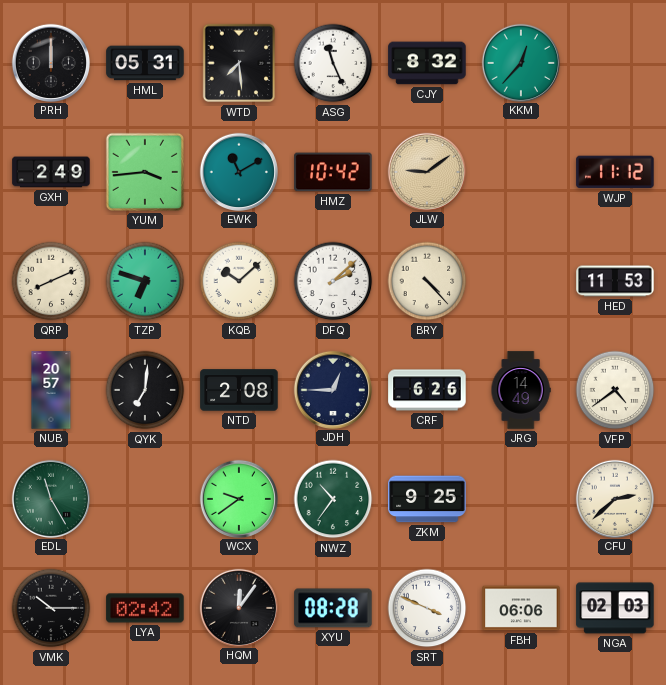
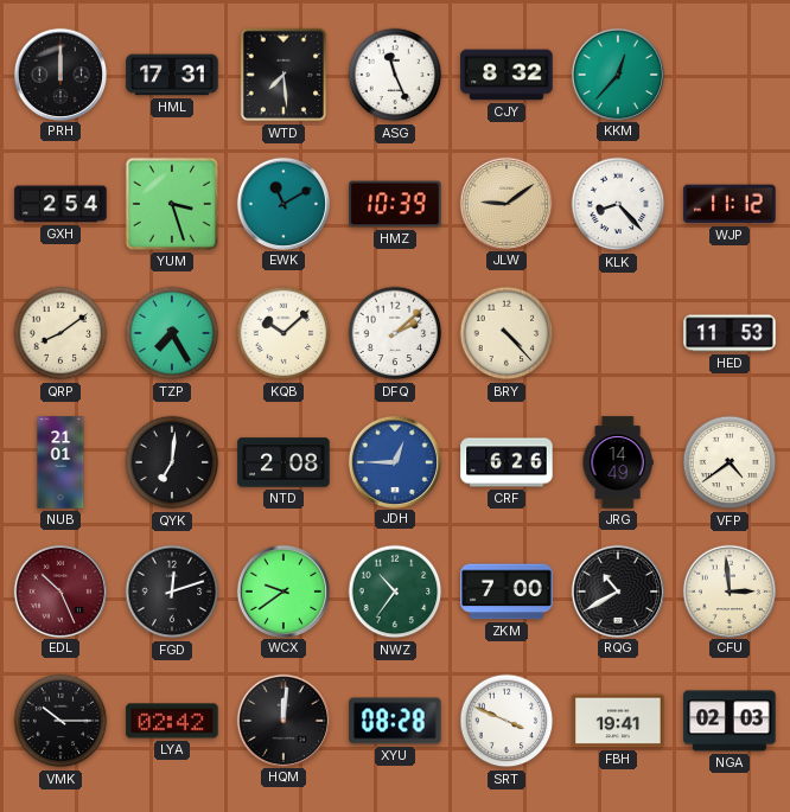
HML: 05:31 -> 17:31 (172, 75)
GXH: 2:49 -> 2:54 (60, 204)
YUM: 3:44 -> 3:27 (172, 204)
HMZ: 10:42 -> 10:39 (395, 204)
KLK: none -> 8:23 (618, 204)
QRP: 8:11 -> 8:09 (60, 333)
TZP: 6:48 -> 7:25 (172, 333)
NUB: 20:57 -> 21:01 (60, 462)
JDH dial: navy -> blue (394, 461)
EDL: 11:25 -> 10:26 (59, 590)
EDL dial: green -> burgundy (59, 590)
FGD: none -> 12:12 (172, 592)
ZKM: 9:25 -> 7:00 (507, 592)
RQG: none -> 10:40 (617, 590)
CFU: 2:38 -> 2:59 (728, 590)
HQM: 12:06 -> 12:01 (282, 720)
FBH: 06:06 -> 19:41 (618, 721)
